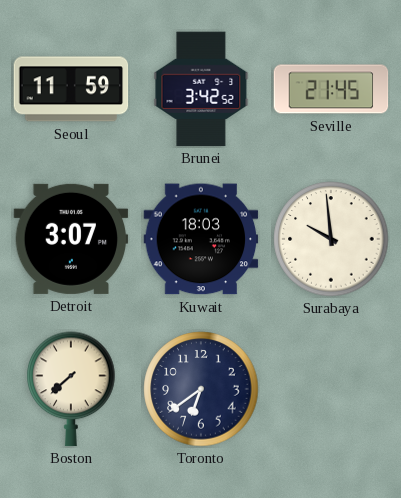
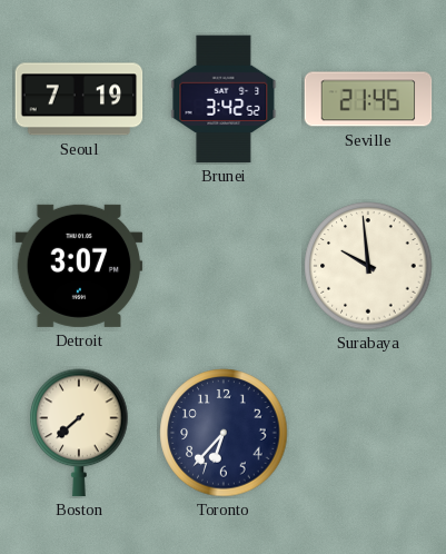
Seoul: 11:59 -> 7:19 (79, 99)
Kuwait: 18:03 -> none (201, 239)
Toronto: 6:39 -> 6:37 (224, 433)
